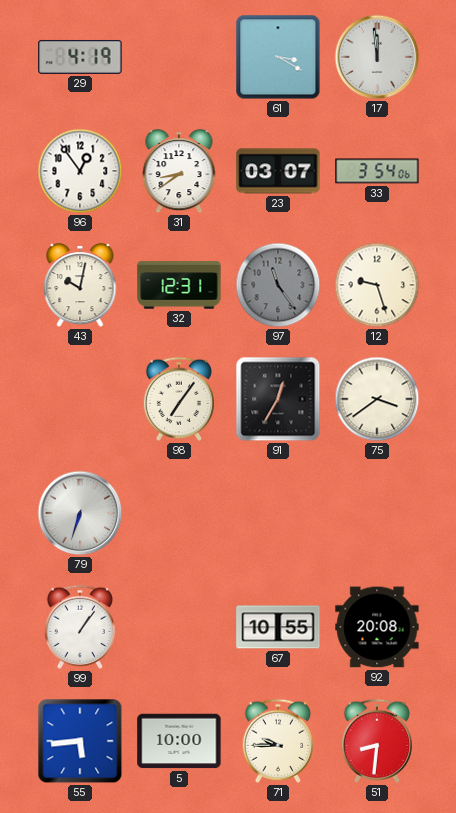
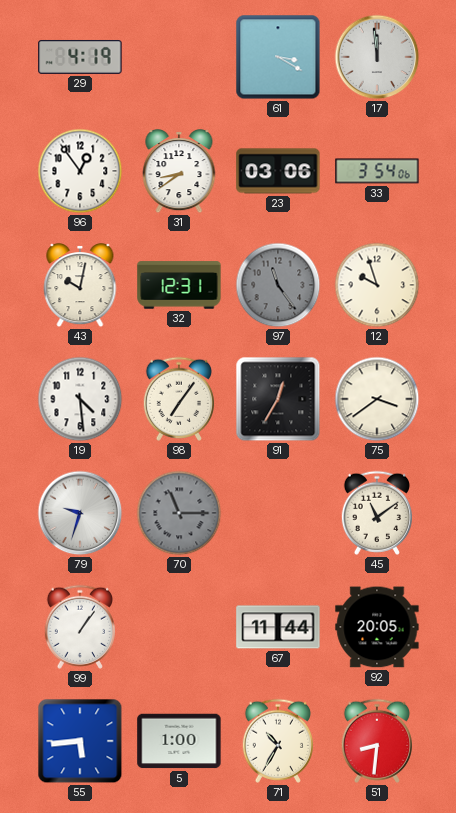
23: 03:07 -> 03:06 (278, 171)
12: 9:27 -> 9:57 (377, 285)
19: none -> 4:29 (80, 399)
79: 6:33 -> 9:33 (80, 513)
70: none -> 11:15 (179, 513)
45: none -> 11:09 (377, 513)
67: 10:55 -> 11:44 (278, 627)
92: 20:08 -> 20:05 (377, 627)
5: 10:00 -> 1:00 (179, 741)
71: 9:45 -> 10:35 (278, 741)
